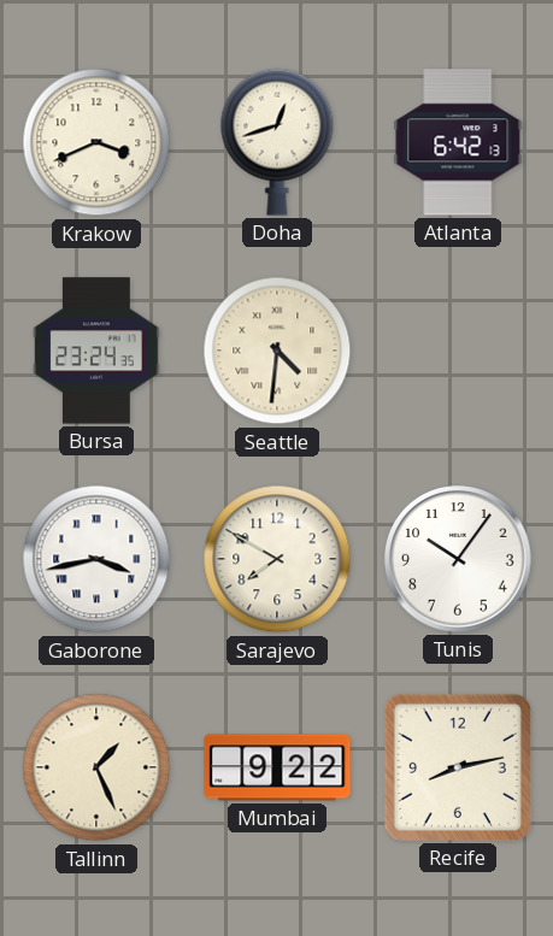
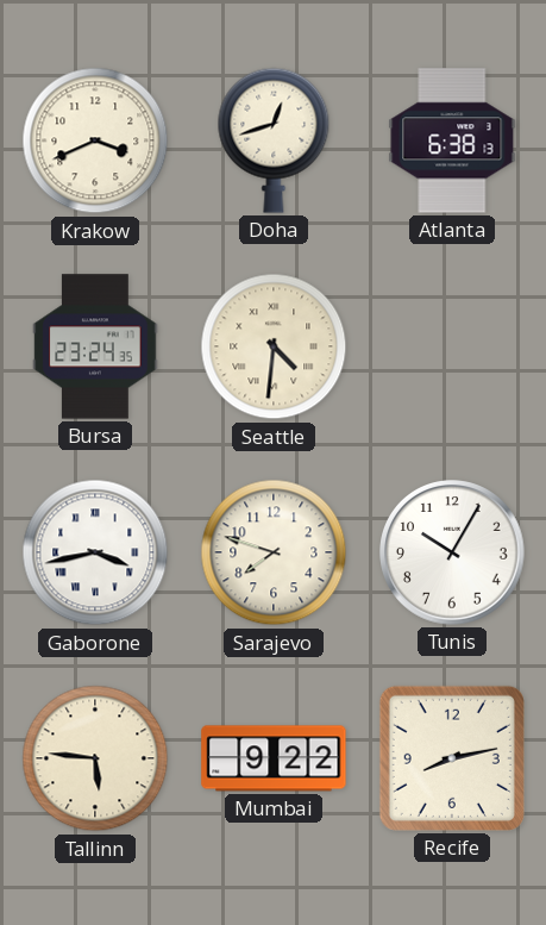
Atlanta: 6:42 -> 6:38 (452, 140)
Sarajevo: 7:50 -> 7:48 (274, 552)
Tunis: 10:06 -> 10:05 (452, 552)
Tallinn: 1:26 -> 5:46 (95, 758)
